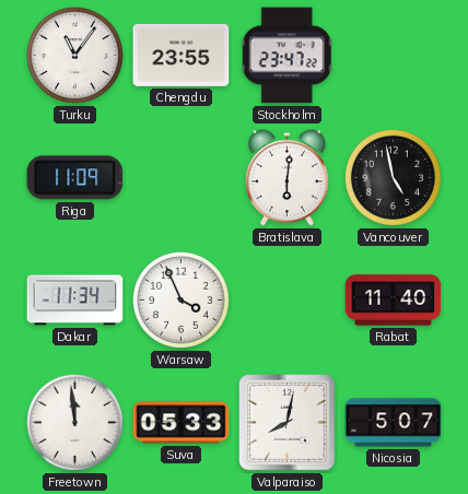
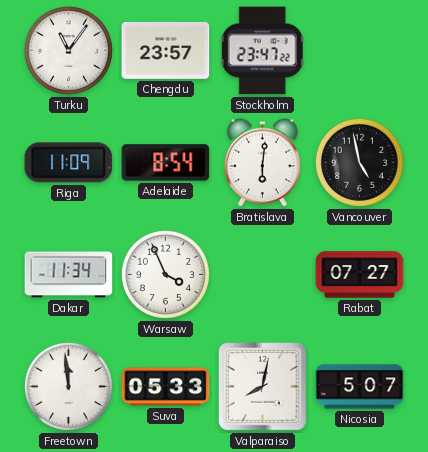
Chengdu: 23:55 -> 23:57 (166, 50)
Adelaide: none -> 8:54 (166, 163)
Rabat: 11:40 -> 07:27 (360, 275)
